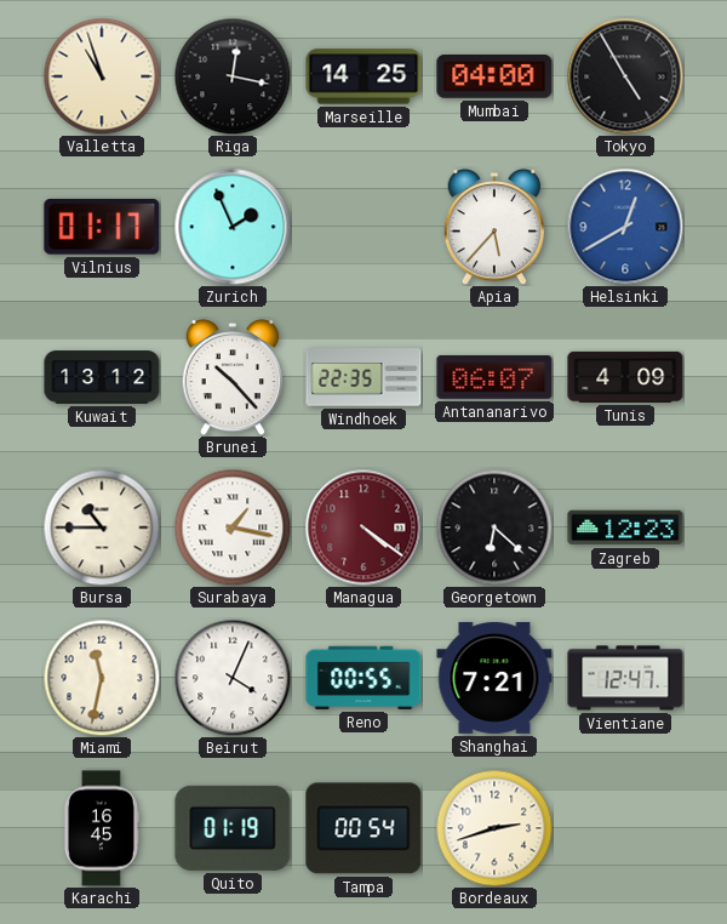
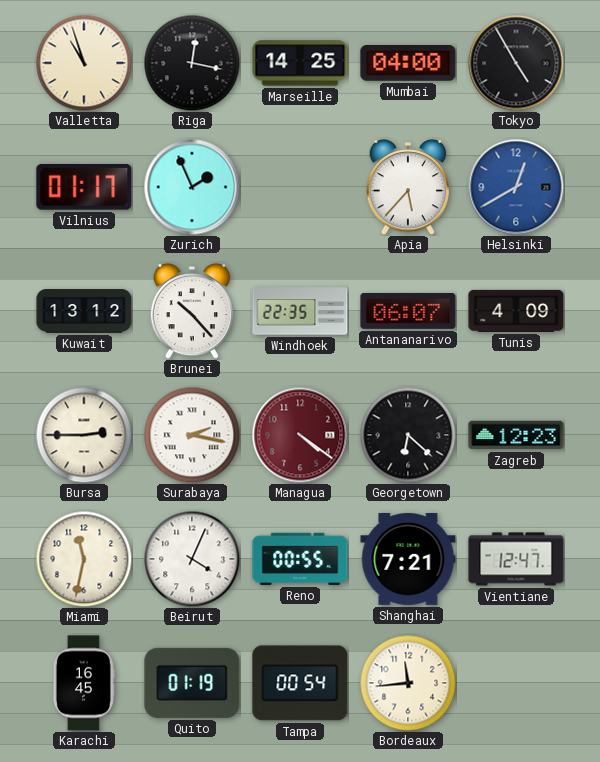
Bursa: 10:45 -> 2:45 (84, 435)
Surabaya: 1:17 -> 2:17 (192, 435)
Bordeaux: 2:42 -> 11:44 (408, 683)
